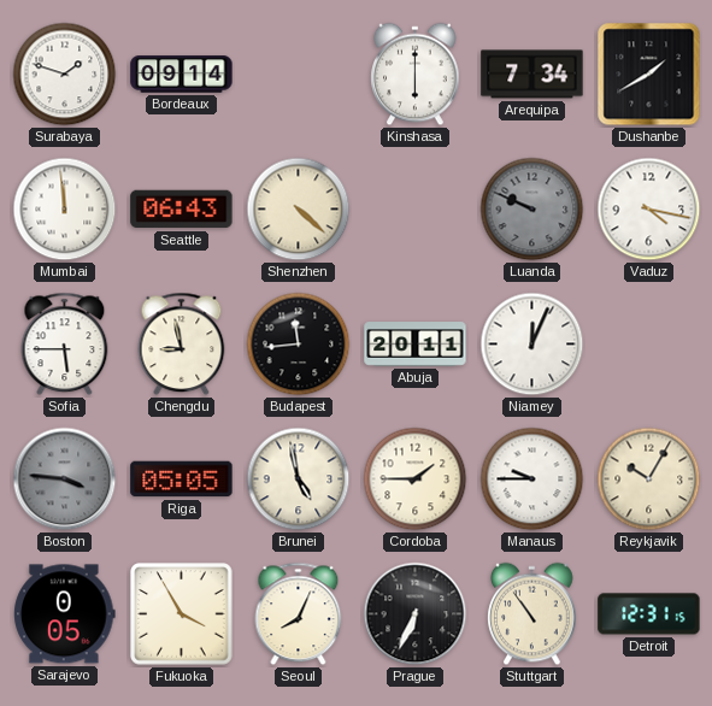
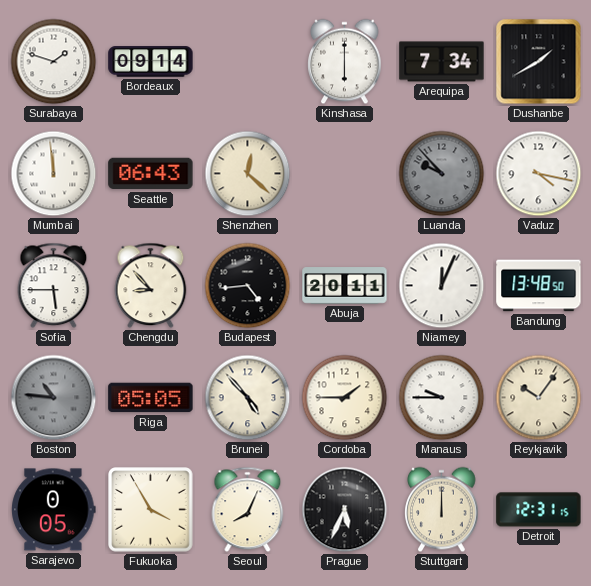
Shenzhen: 4:22 -> 12:22 (248, 174)
Luanda: 9:49 -> 9:53 (442, 174)
Chengdu: 8:58 -> 8:53 (151, 286)
Budapest: 11:44 -> 4:44 (248, 286)
Bandung: none -> 13:48 (539, 286)
Boston: 3:46 -> 10:46 (54, 398)
Brunei: 4:58 -> 4:53 (248, 398)
Reykjavik: 10:05 -> 10:06 (539, 398)
Prague: 6:34 -> 5:34 (345, 510)
Stuttgart: 10:54 -> 12:00 (442, 510)
